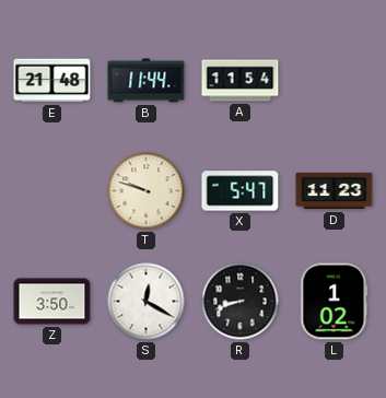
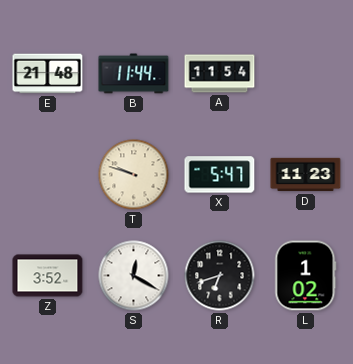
Z: 3:50 -> 3:52 (48, 276)
R: 8:42 -> 6:42 (220, 276)
